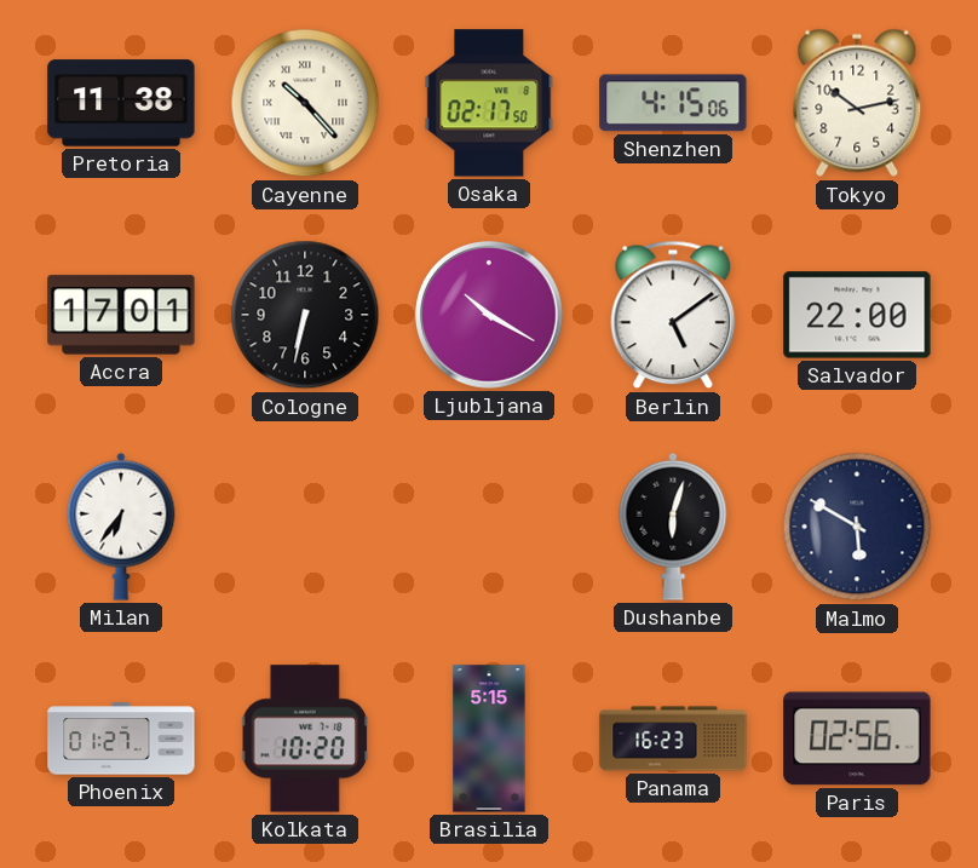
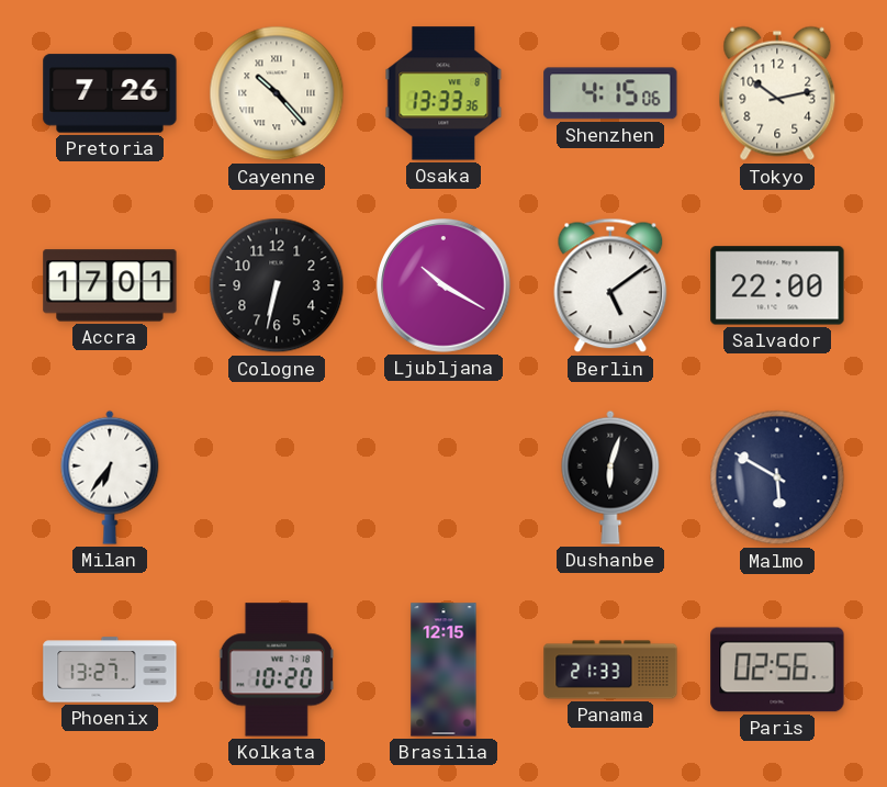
Pretoria: 11:38 -> 7:26 (110, 93)
Osaka: 02:17 -> 13:33 (443, 93)
Phoenix: 01:27 -> 13:27 (110, 670)
Brasilia: 5:15 -> 12:15 (443, 670)
Panama: 16:23 -> 21:33 (610, 670)
